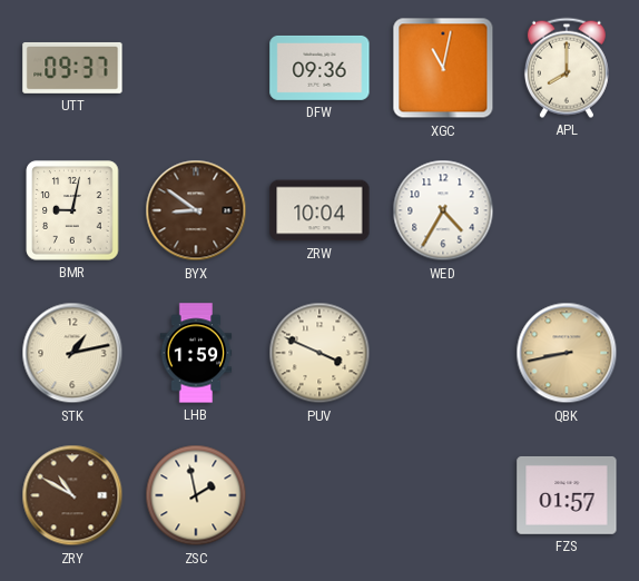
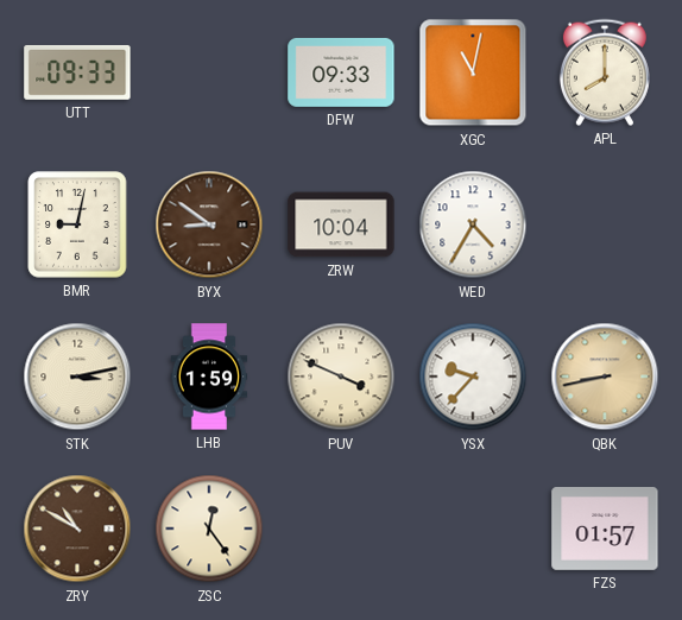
UTT: 09:37 -> 09:33 (77, 72)
DFW: 09:36 -> 09:33 (341, 72)
STK: 1:13 -> 3:13 (77, 377)
YSX: none -> 9:37 (473, 377)
ZSC: 1:58 -> 12:24 (209, 529)
